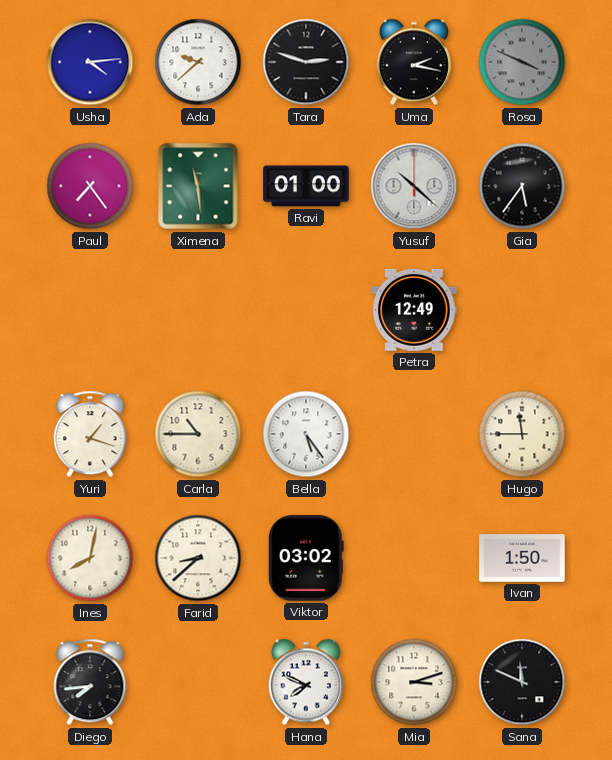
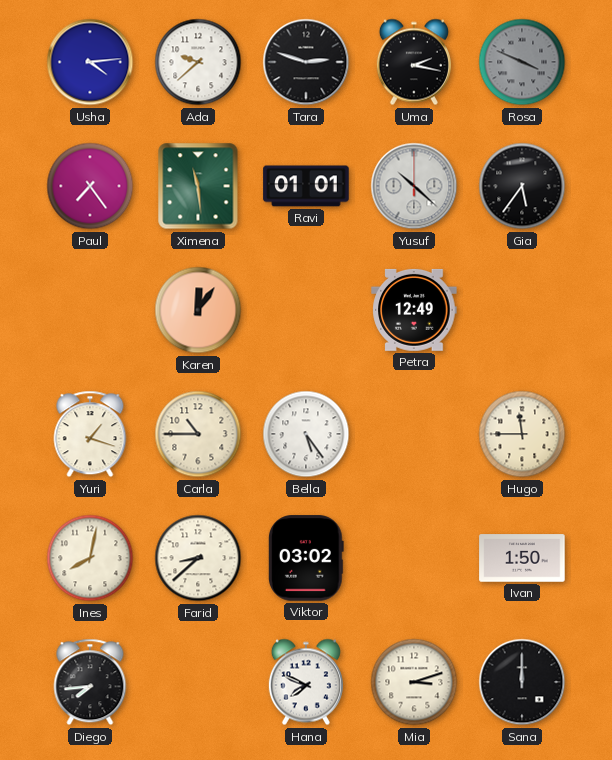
Ravi: 01:00 -> 01:01 (306, 186)
Karen: none -> 12:06 (198, 310)
Sana: 11:49 -> 12:00 (522, 682)
